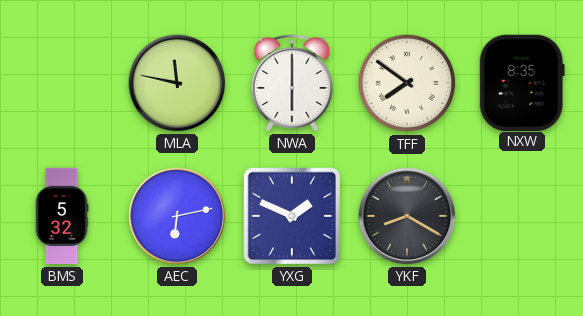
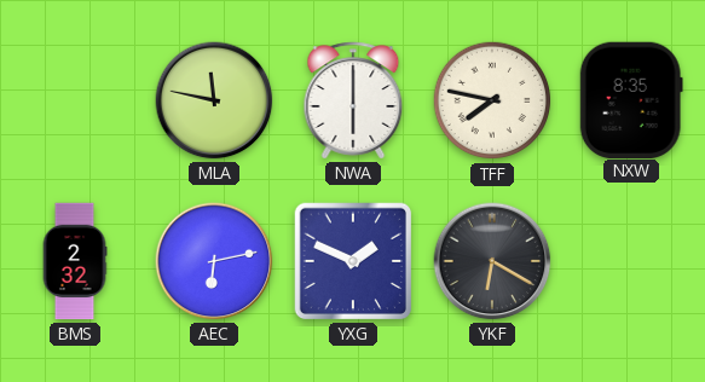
TFF: 7:51 -> 7:47 (492, 100)
BMS: 5:32 -> 2:32 (75, 261)
YKF: 8:20 -> 6:20 (492, 261)
